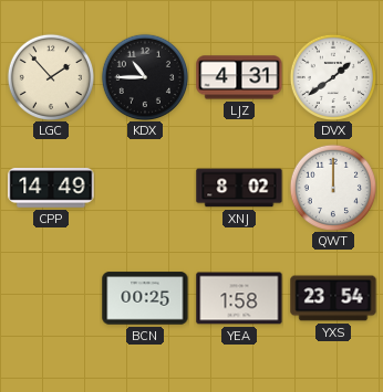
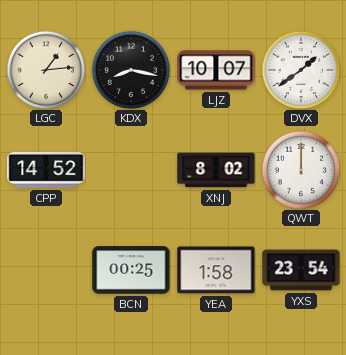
LGC: 1:53 -> 1:14 (45, 69)
KDX: 10:45 -> 8:17 (130, 69)
LJZ: 4:31 -> 10:07 (216, 70)
CPP: 14:49 -> 14:52 (46, 170)
